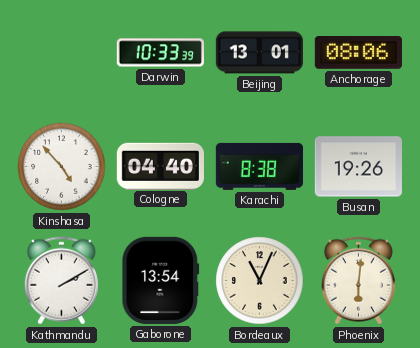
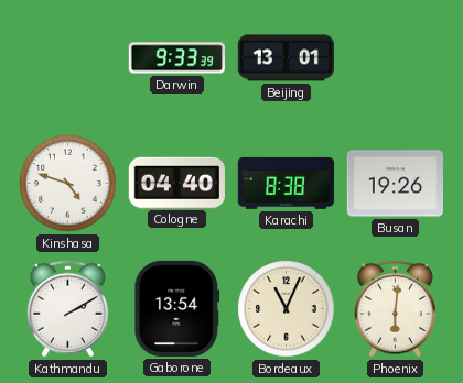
Darwin: 10:33 -> 9:33 (176, 58)
Anchorage: 08:06 -> none (358, 53)
Kinshasa: 4:53 -> 4:48 (68, 184)
